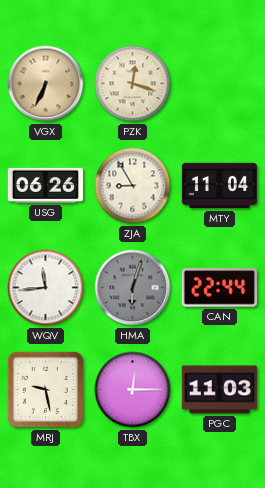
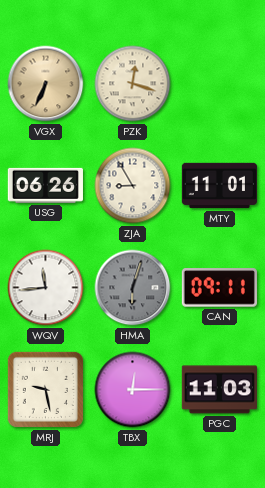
MTY: 11:04 -> 11:01 (219, 186)
CAN: 22:44 -> 09:11 (219, 288)
